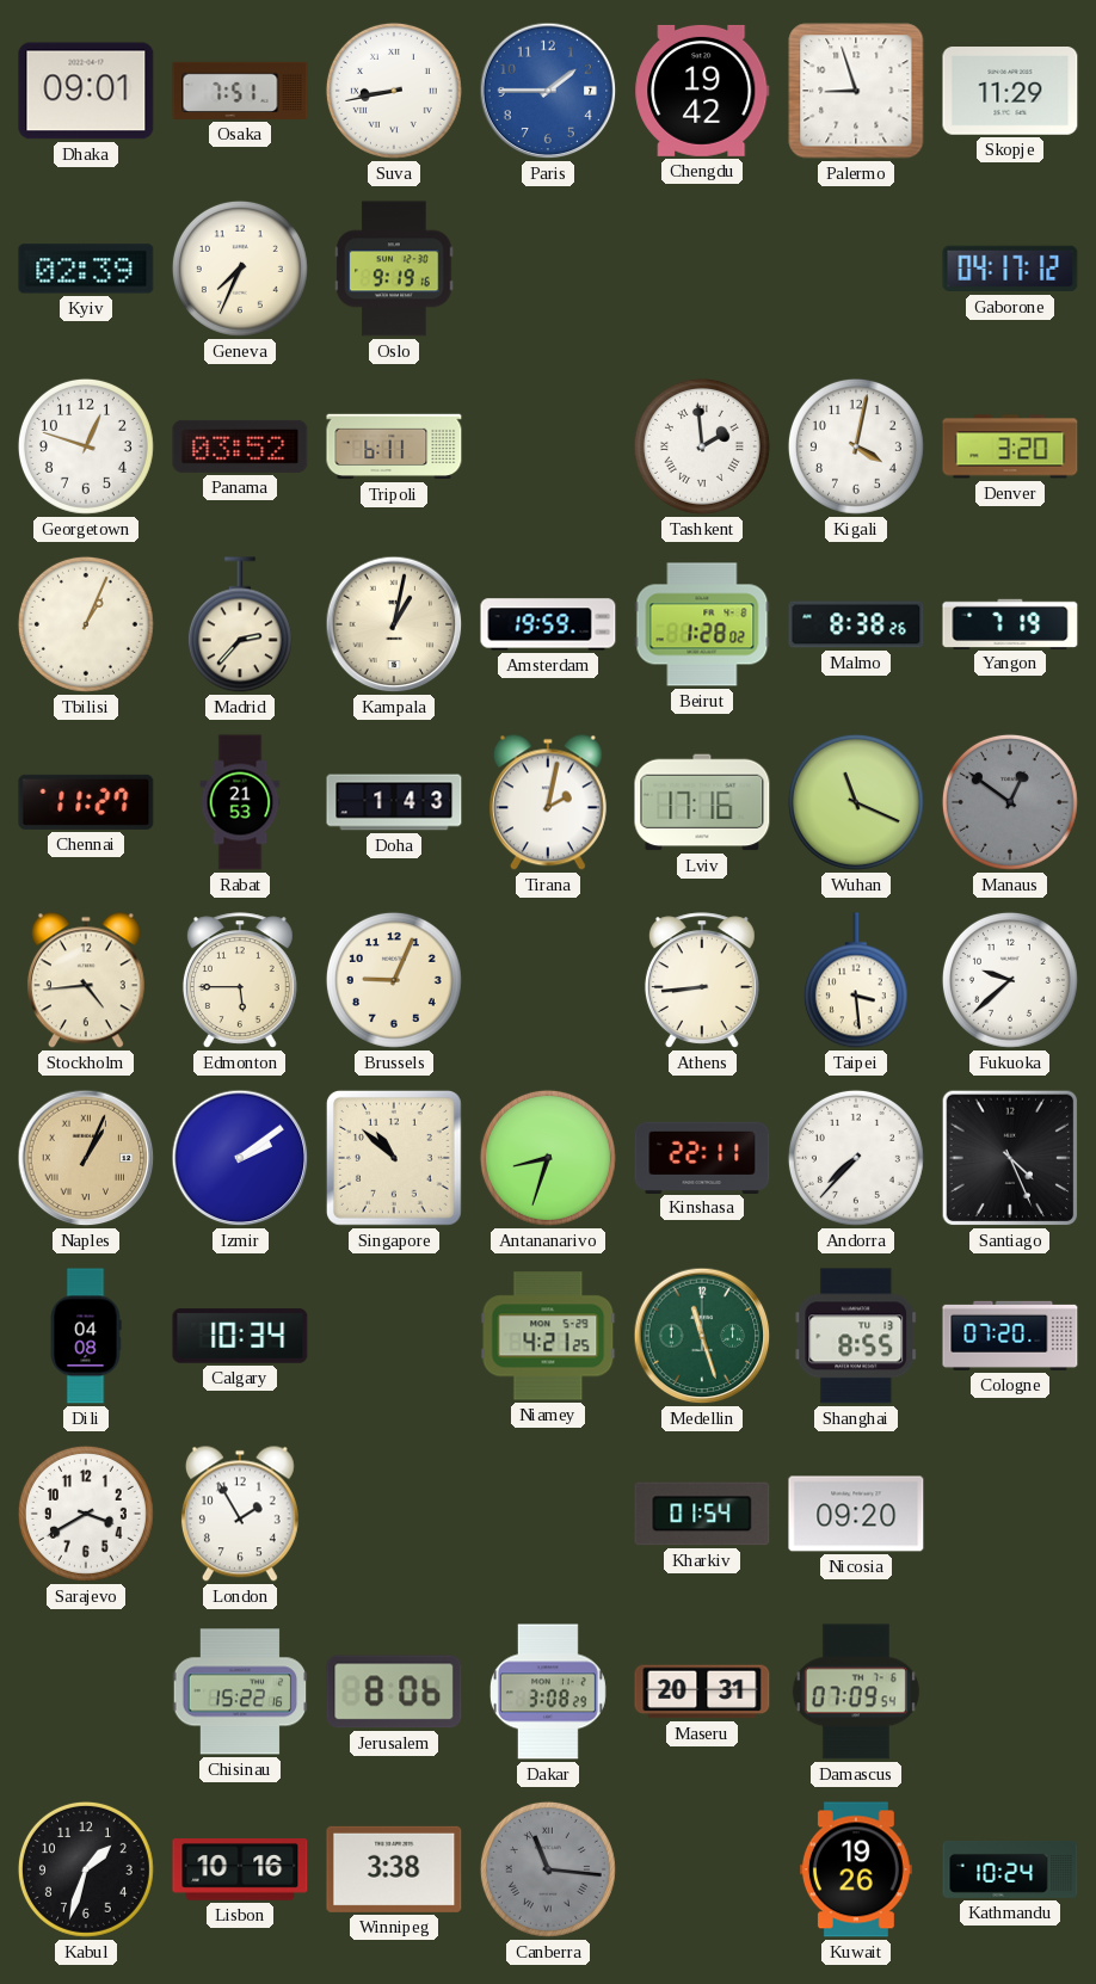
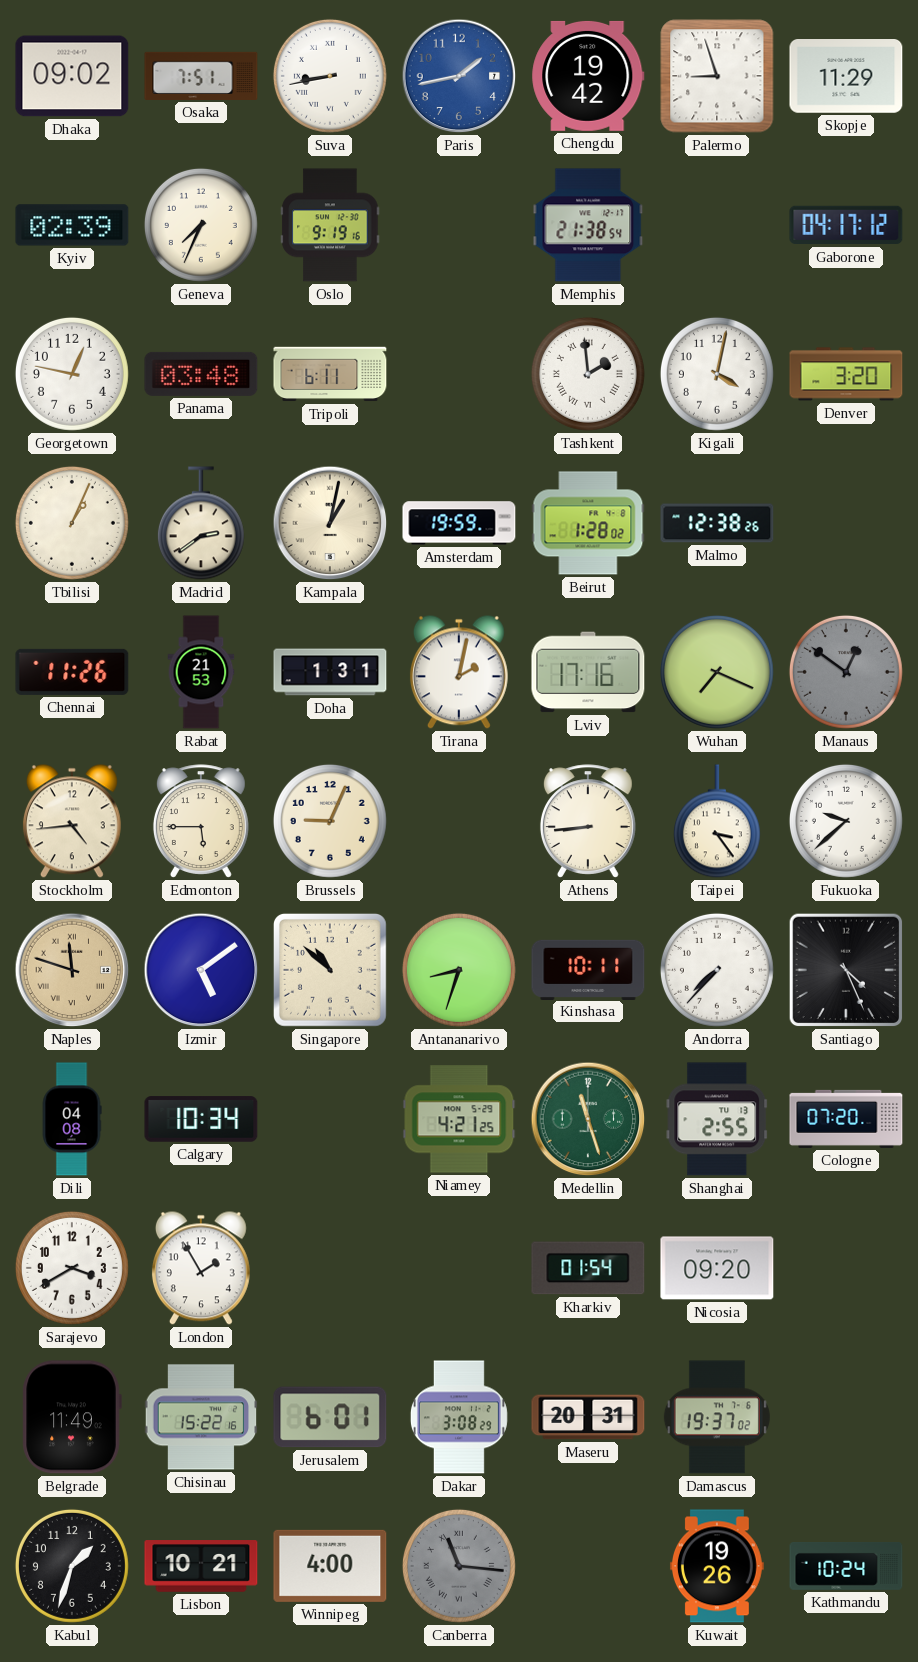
Dhaka: 09:01 -> 09:02 (72, 76)
Paris: 1:45 -> 1:43 (459, 76)
Memphis: none -> 21:38 (588, 225)
Georgetown: 12:48 -> 12:47 (72, 374)
Panama: 03:52 -> 03:48 (201, 374)
Madrid: 2:37 -> 2:39 (201, 523)
Malmo: 8:38 -> 12:38 (717, 523)
Yangon: 7:19 -> none (1010, 623)
Chennai: 11:27 -> 11:26 (72, 672)
Doha: 1:43 -> 1:31 (330, 672)
Wuhan: 11:19 -> 7:19 (717, 672)
Taipei: 3:29 -> 3:24 (717, 821)
Naples: 1:04 -> 11:48 (72, 970)
Izmir: 2:09 -> 5:09 (201, 970)
Kinshasa: 22:11 -> 10:11 (588, 969)
Shanghai: 8:55 -> 2:55 (717, 1119)
Belgrade: none -> 11:49 (72, 1417)
Jerusalem: 8:06 -> 6:01 (330, 1417)
Damascus: 07:09 -> 19:37 (717, 1417)
Lisbon: 10:16 -> 10:21 (201, 1566)
Winnipeg: 3:38 -> 4:00 (330, 1566)
